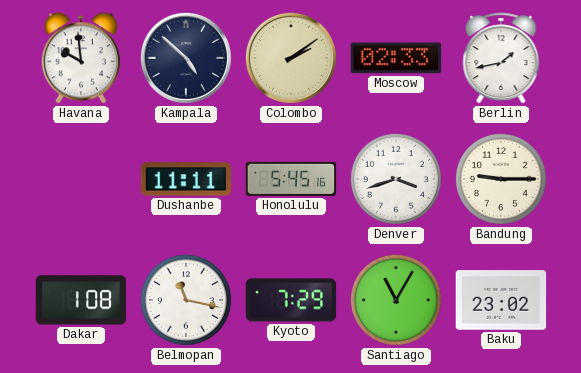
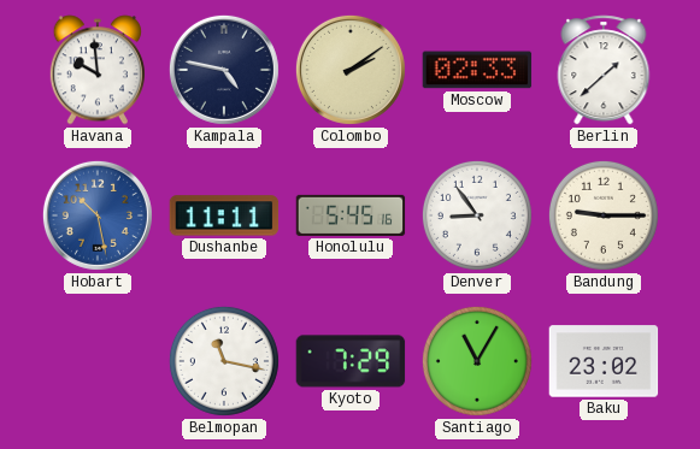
Kampala: 4:52 -> 4:47 (224, 70)
Berlin: 1:43 -> 1:38 (604, 70)
Hobart: none -> 10:28 (98, 215)
Denver: 3:42 -> 8:54 (477, 215)
Dakar: 1:08 -> none (81, 300)
